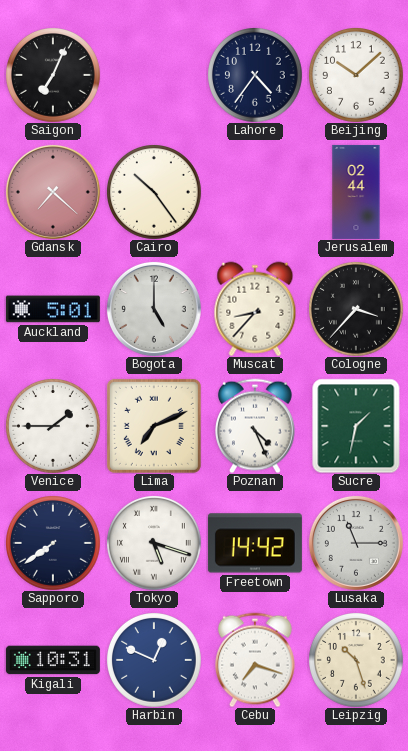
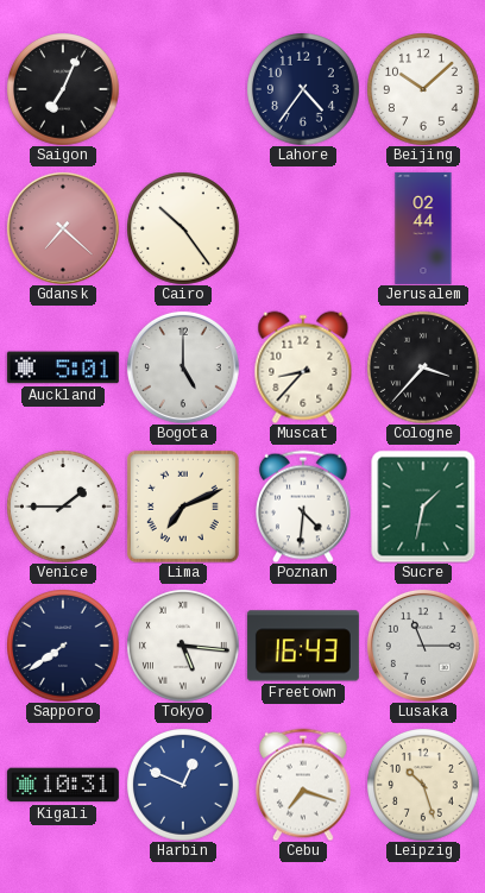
Poznan: 4:26 -> 4:31 (304, 507)
Tokyo: 5:18 -> 5:16 (183, 646)
Freetown: 14:42 -> 16:43 (303, 646)
